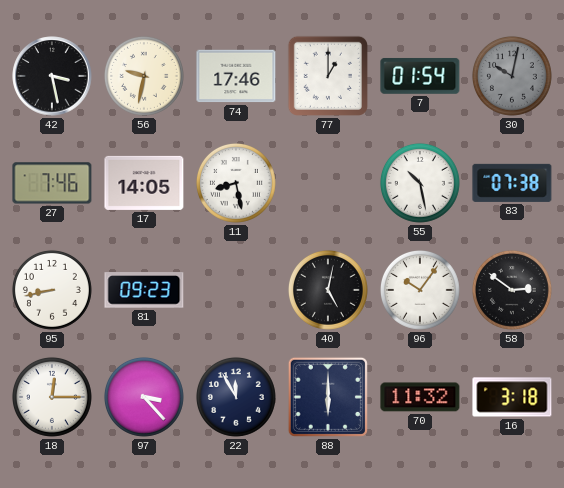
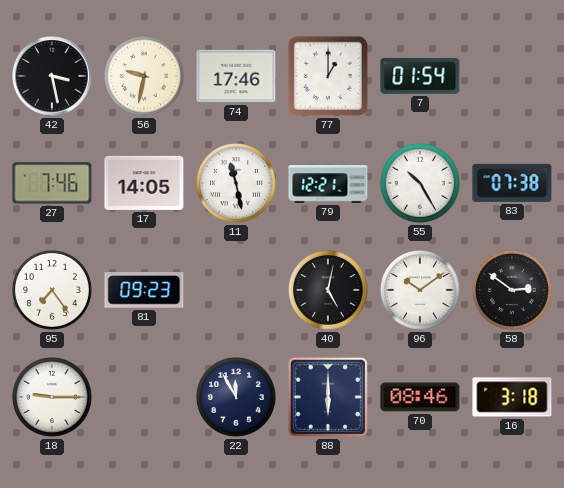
30: 10:02 -> none (512, 76)
11: 8:28 -> 11:28 (236, 183)
79: none -> 12:21 (328, 184)
55: 10:28 -> 10:25 (420, 183)
95: 8:43 -> 7:24 (52, 290)
96: 10:06 -> 10:09 (420, 290)
18: 12:15 -> 9:15 (52, 397)
97: 3:23 -> none (144, 397)
70: 11:32 -> 08:46 (420, 397)
